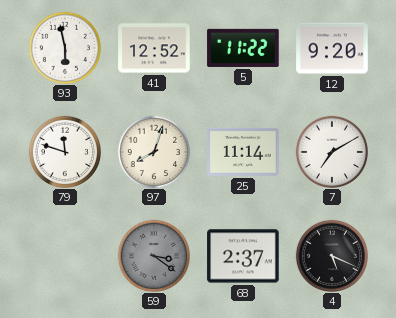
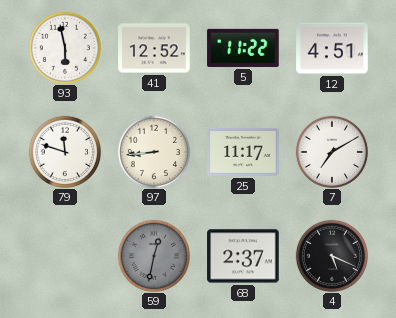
12: 9:20 -> 4:51 (332, 48)
97: 8:03 -> 8:44 (153, 151)
25: 11:14 -> 11:17 (243, 152)
59: 3:21 -> 12:32 (153, 255)
